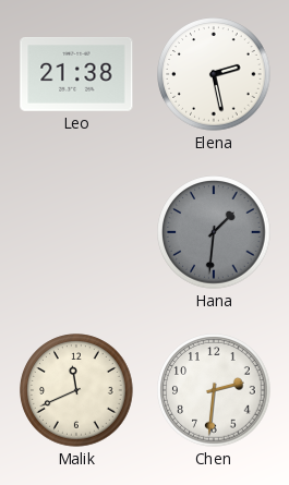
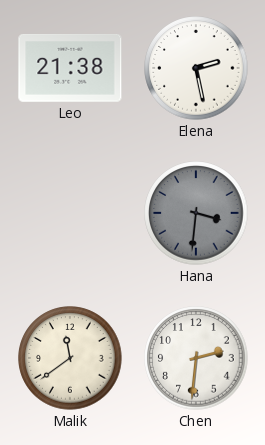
Hana: 1:31 -> 3:31 (196, 213)
Malik: 11:41 -> 11:39 (70, 358)
